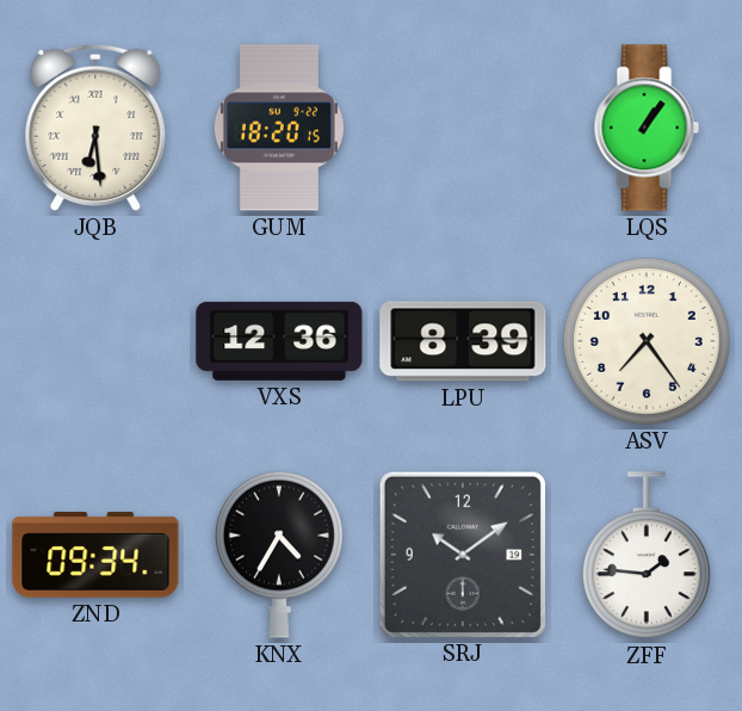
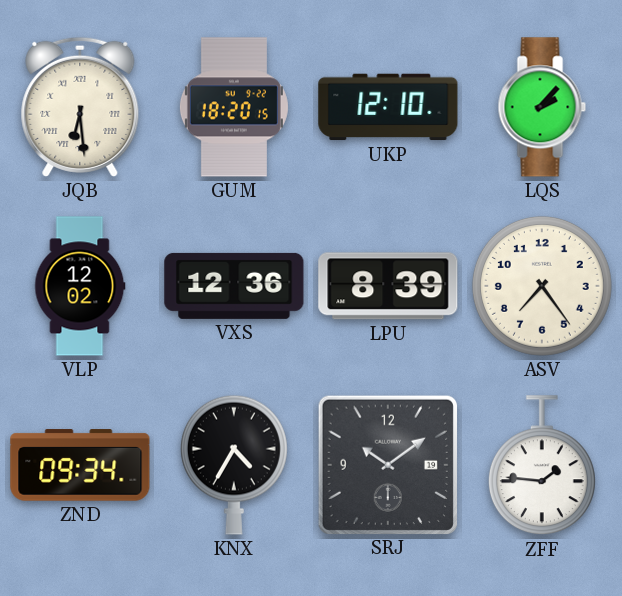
UKP: none -> 12:10 (388, 107)
LQS: 1:06 -> 2:07 (542, 107)
VLP: none -> 12:02 (80, 286)
